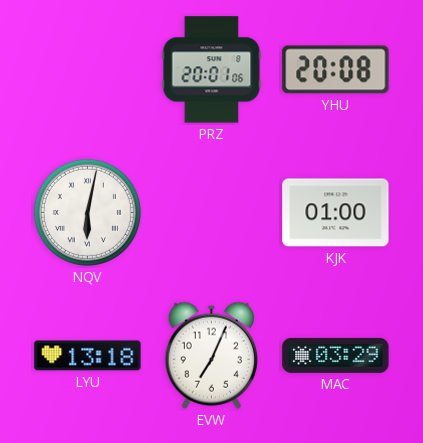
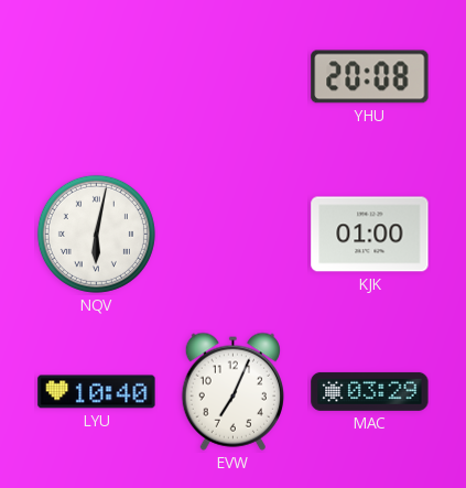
PRZ: 20:01 -> none (212, 70)
LYU: 13:18 -> 10:40 (97, 392)
